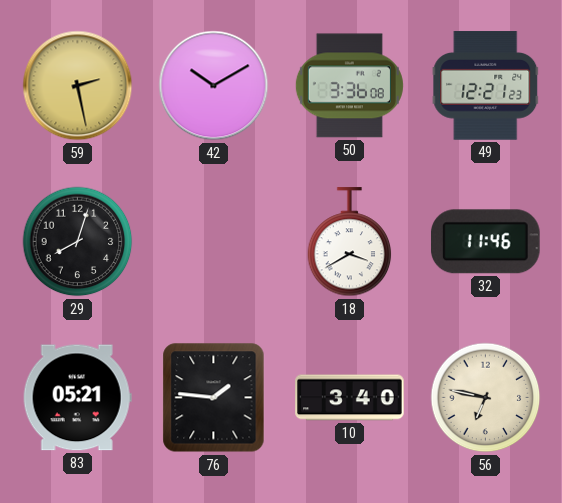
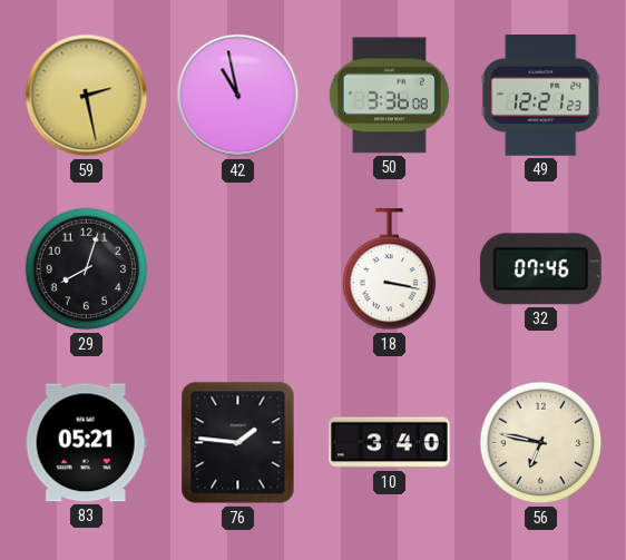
42: 10:10 -> 10:58 (238, 96)
18: 3:40 -> 3:17 (390, 269)
32: 11:46 -> 07:46 (540, 269)
